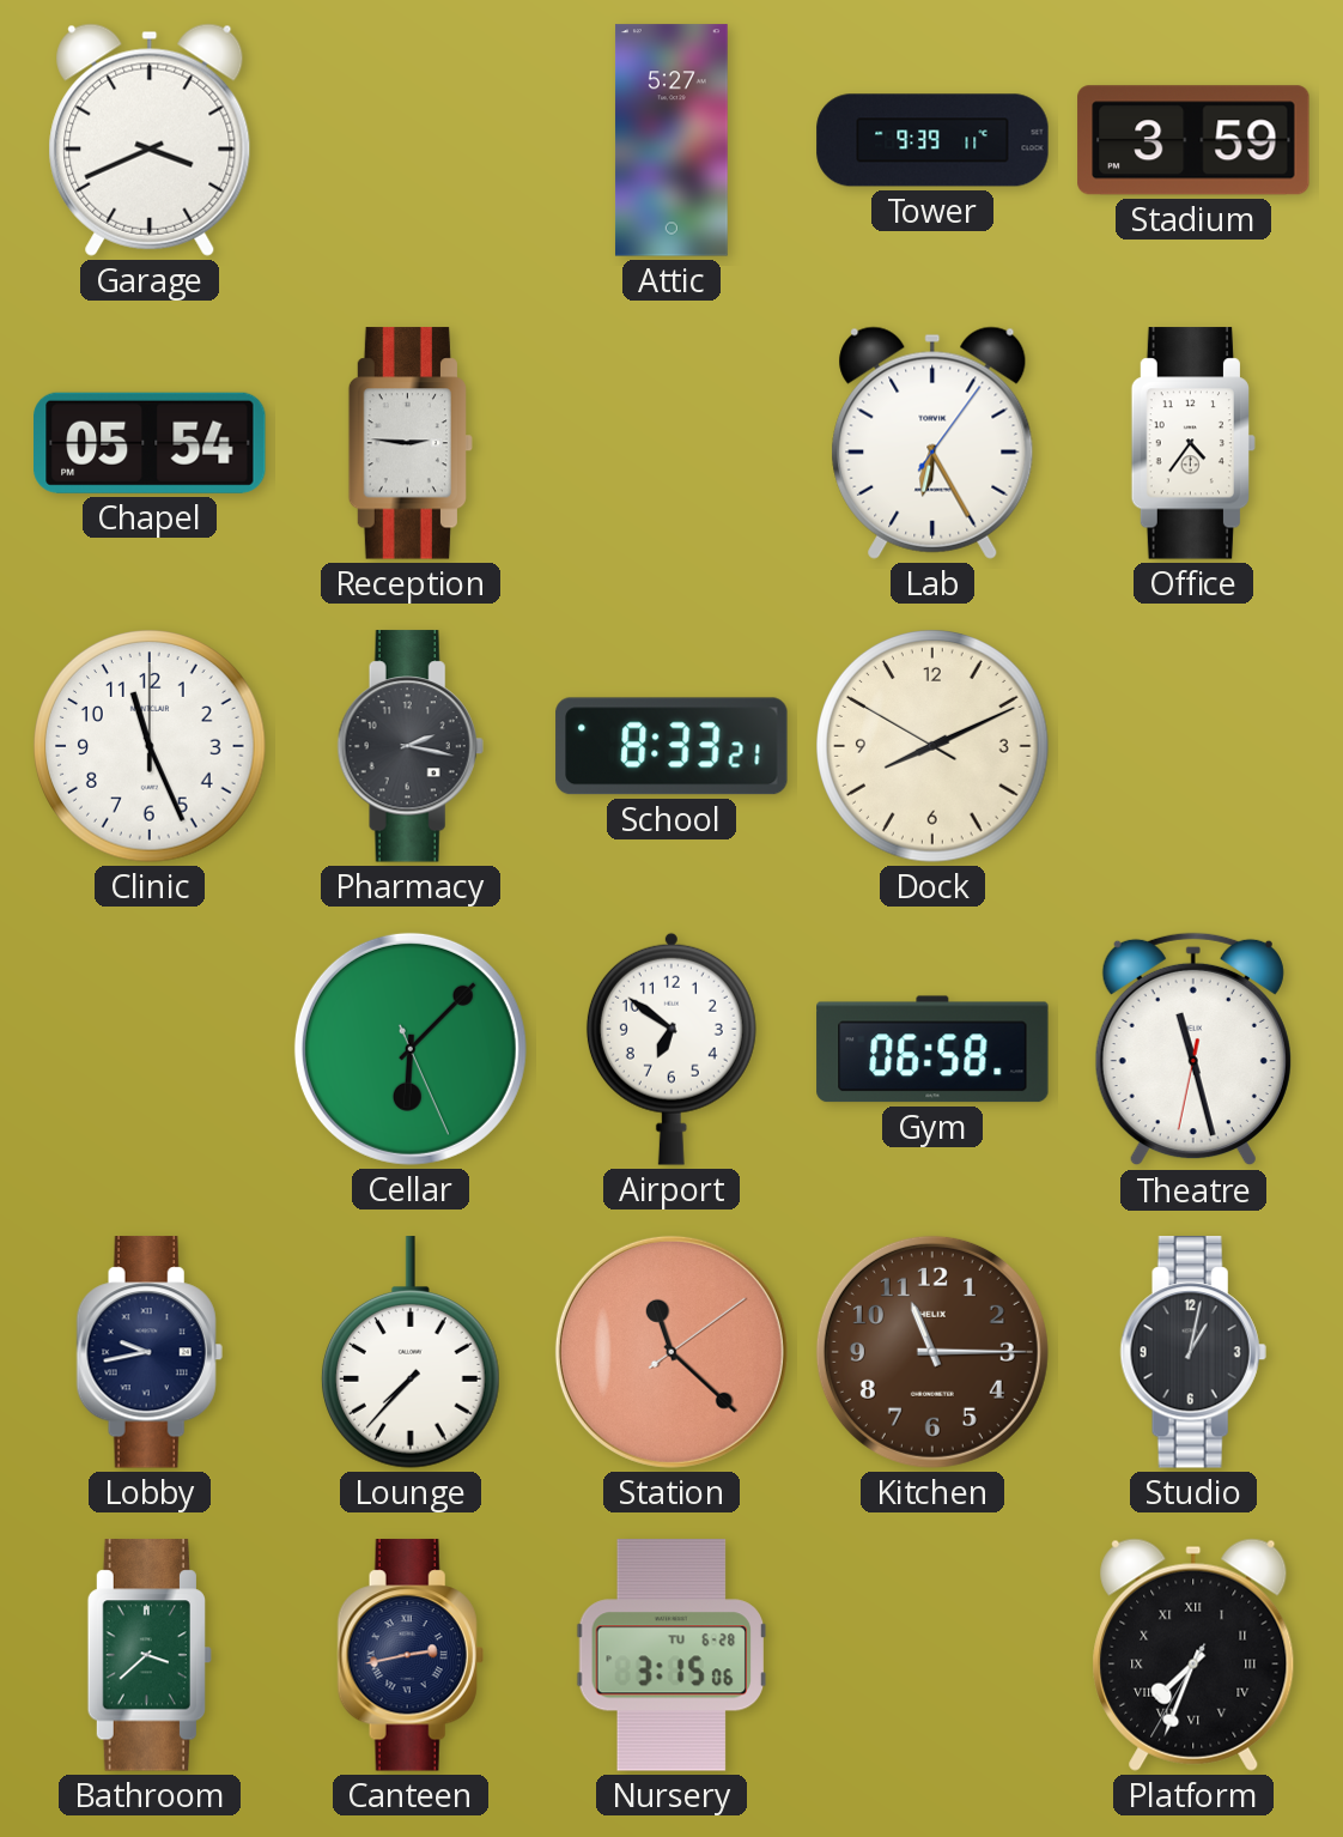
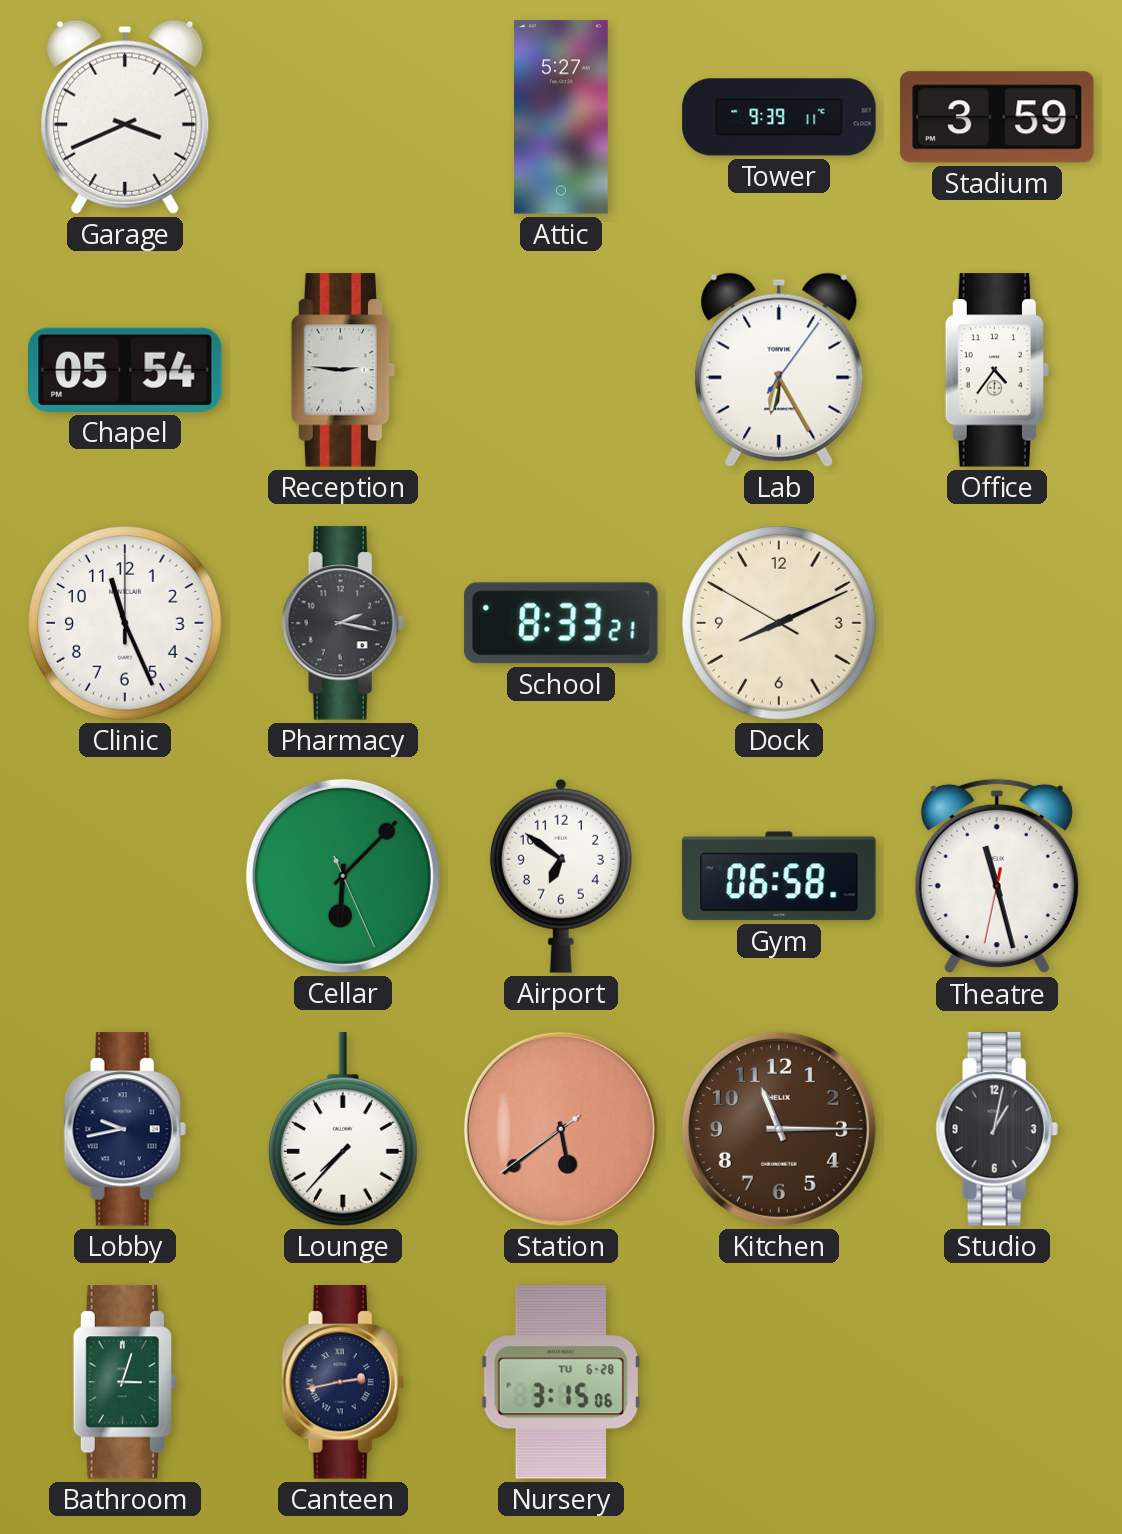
Station: 11:22 -> 5:38 (561, 1129)
Bathroom: 3:38 -> 3:03 (124, 1382)
Platform: 7:33 -> none (1193, 1655)
